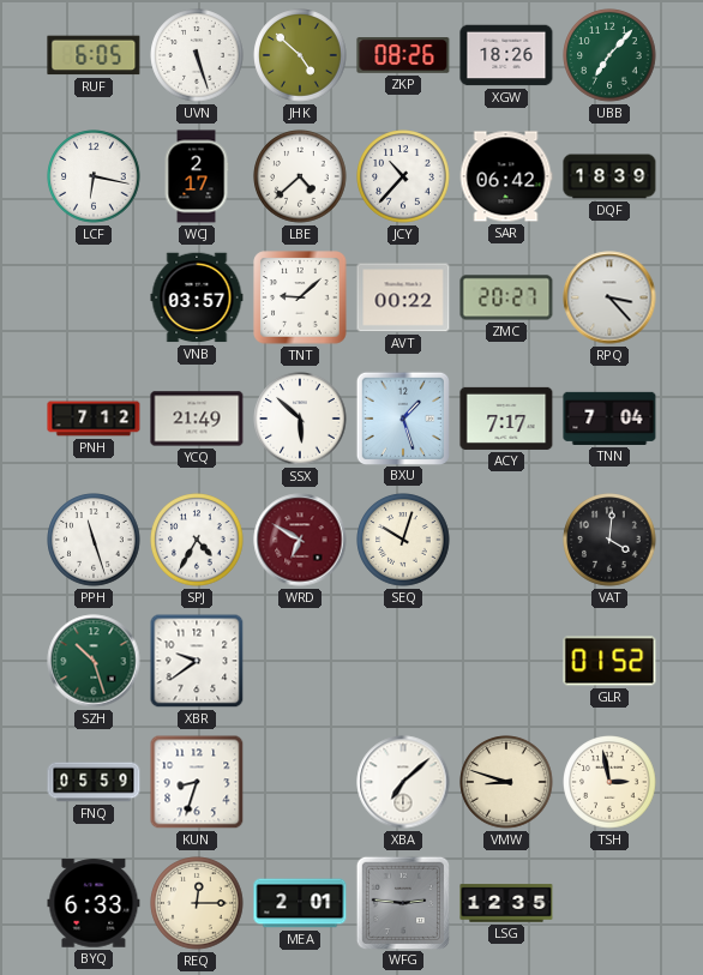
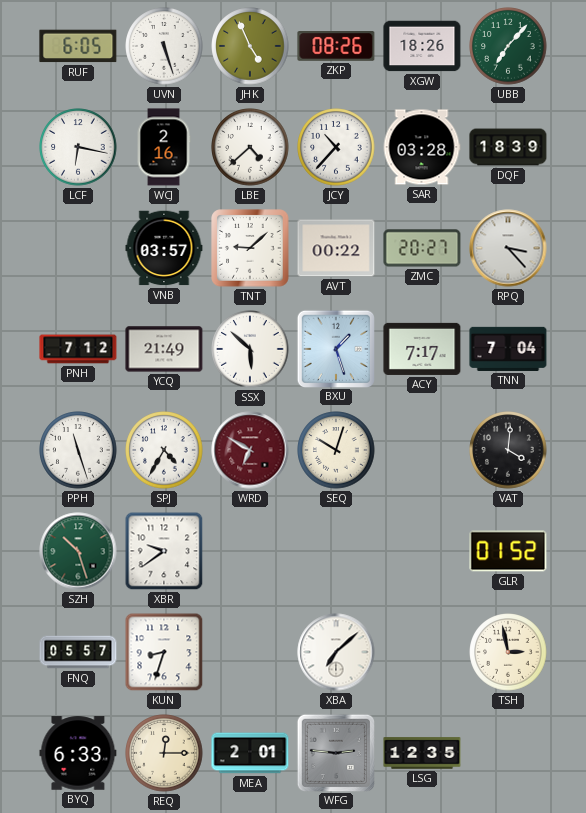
JHK: 4:52 -> 4:56 (250, 46)
WCJ: 2:17 -> 2:16 (164, 147)
SAR: 06:42 -> 03:28 (422, 147)
FNQ: 05:59 -> 05:57 (78, 652)
VMW: 8:48 -> none (506, 782)
